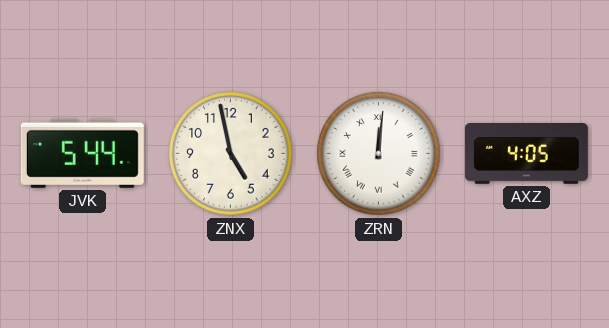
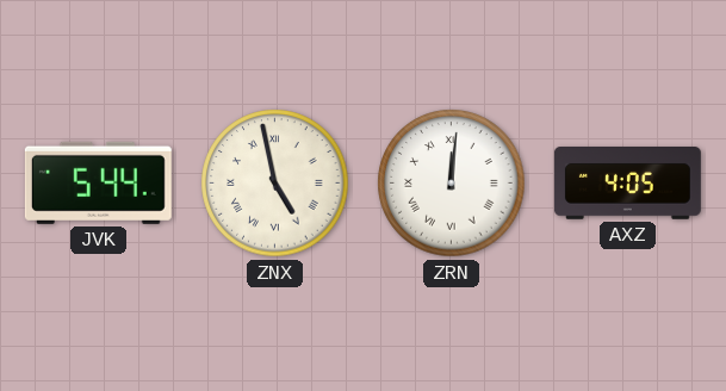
ZNX numerals: Arabic -> Roman (275, 184)
